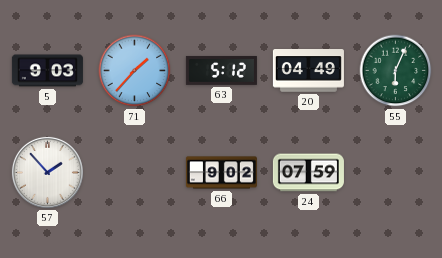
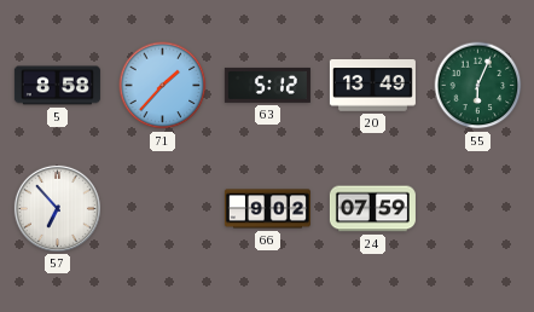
5: 9:03 -> 8:58 (57, 86)
20: 04:49 -> 13:49 (372, 86)
57: 1:53 -> 6:53 (57, 208)
